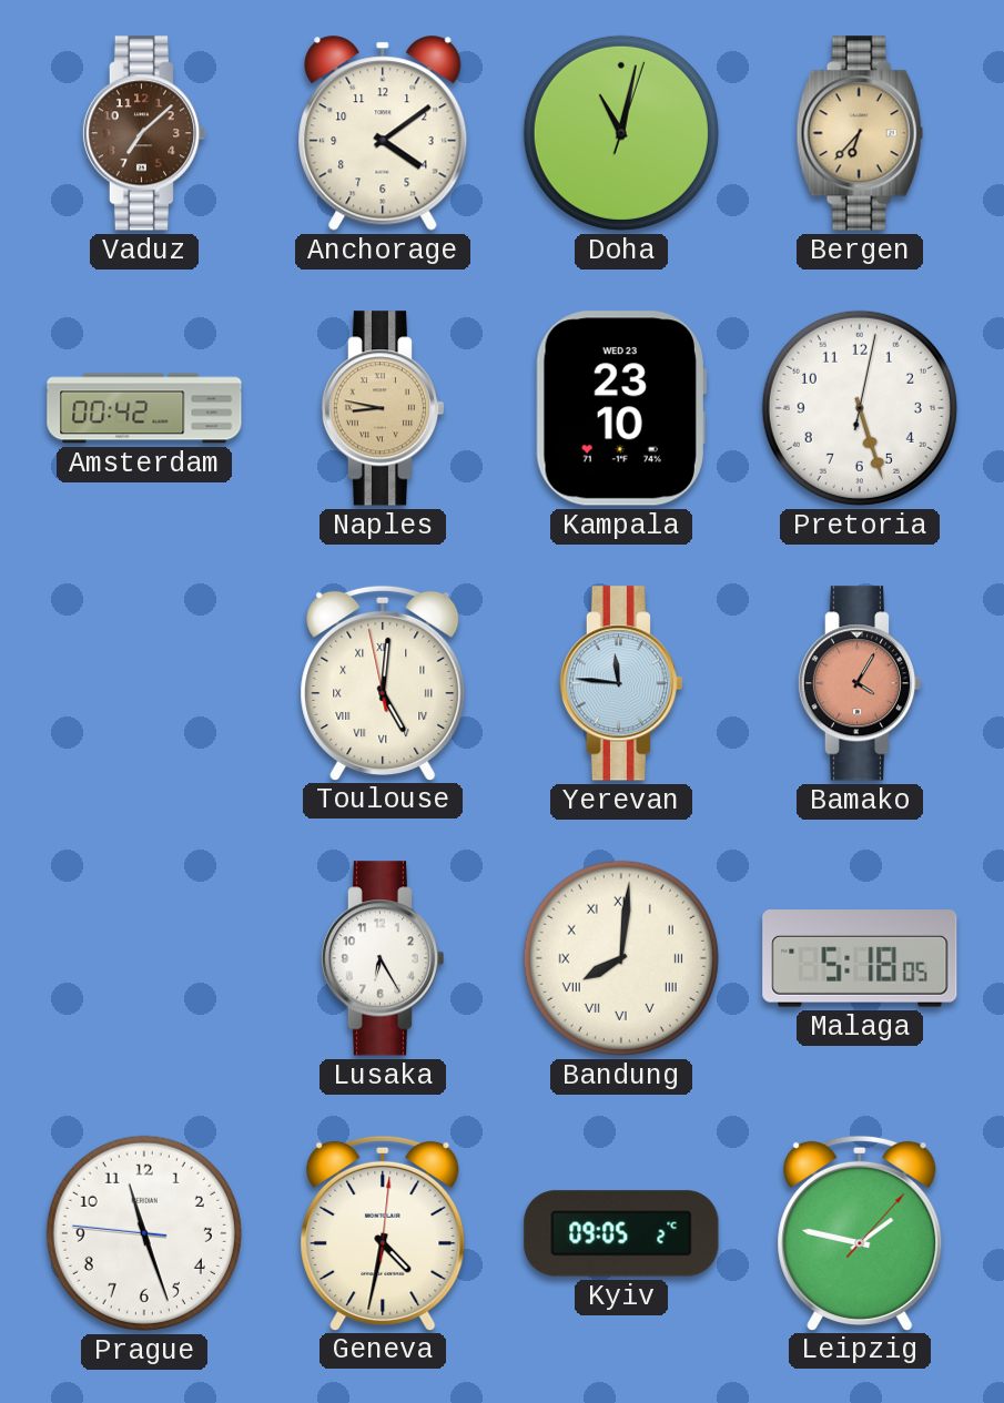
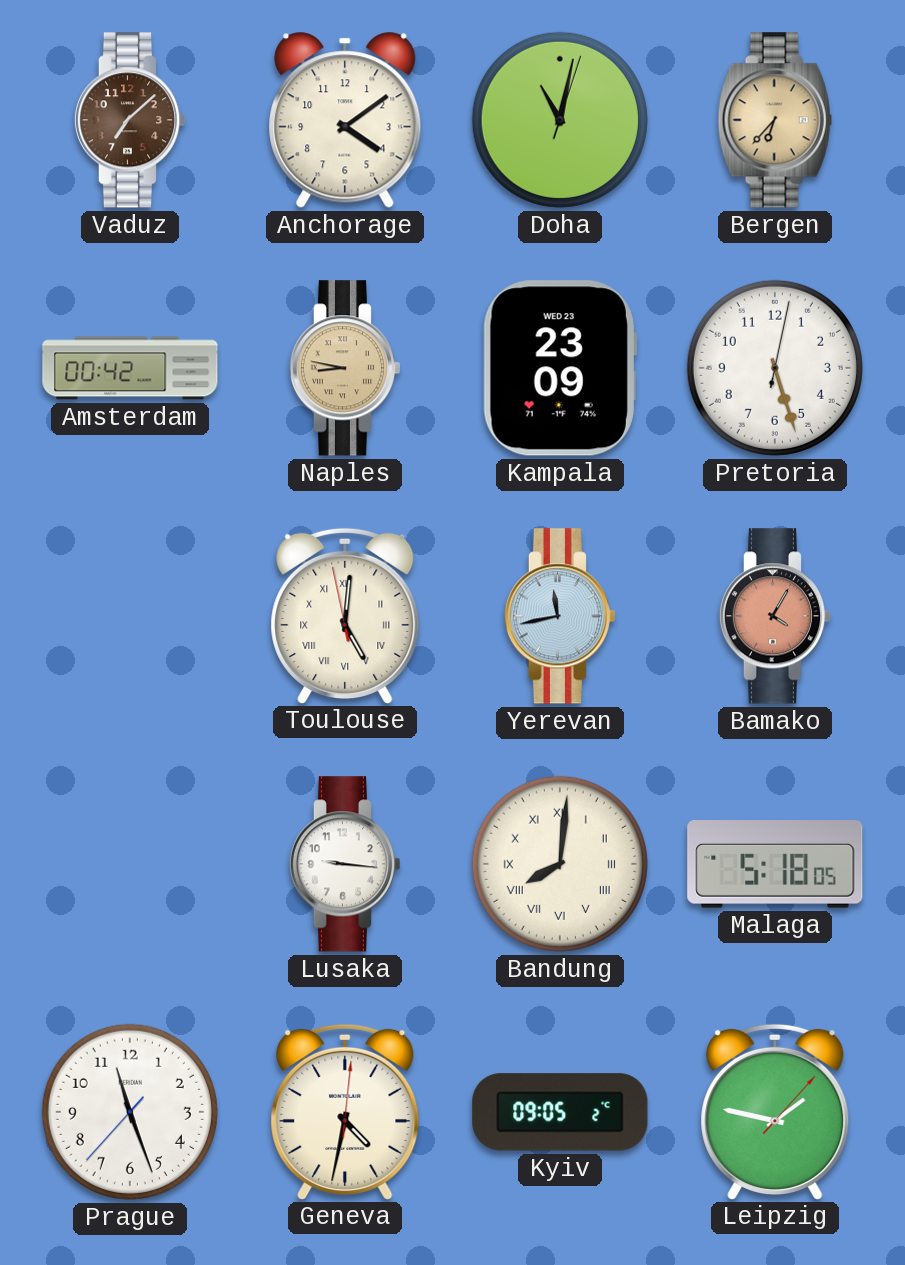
Kampala: 23:10 -> 23:09 (560, 368)
Yerevan: 11:46 -> 11:43 (559, 616)
Lusaka: 6:25 -> 9:16 (344, 864)
Prague: 11:26:46 -> 11:26:37 (130, 1112)
